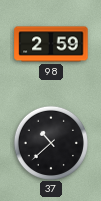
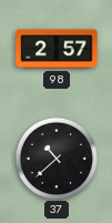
98: 2:59 -> 2:57 (57, 49)
